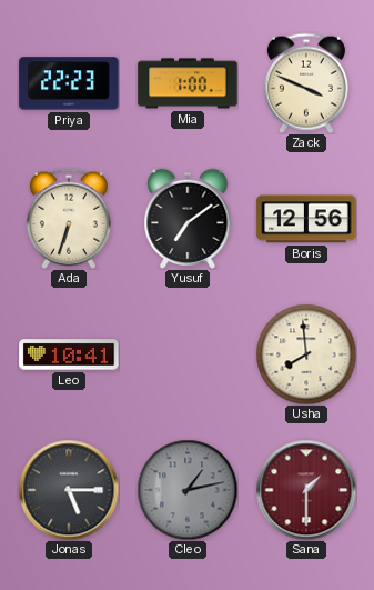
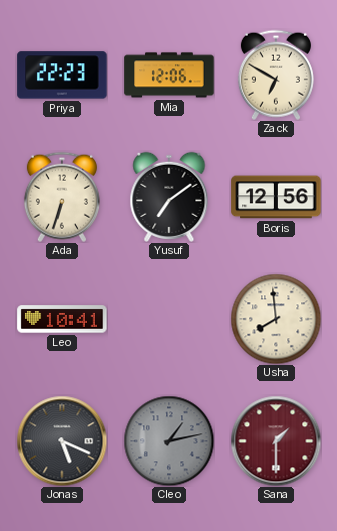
Mia: 1:00 -> 12:06 (169, 75)
Zack: 3:49 -> 6:50 (276, 75)
Jonas: 5:15 -> 5:19 (62, 441)
